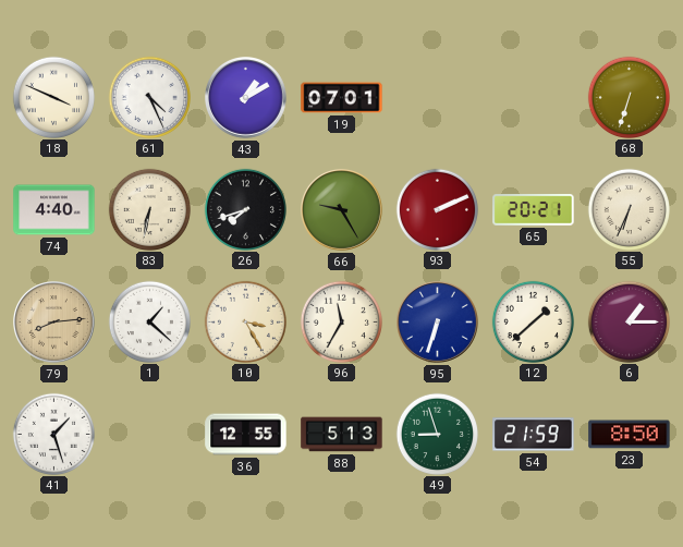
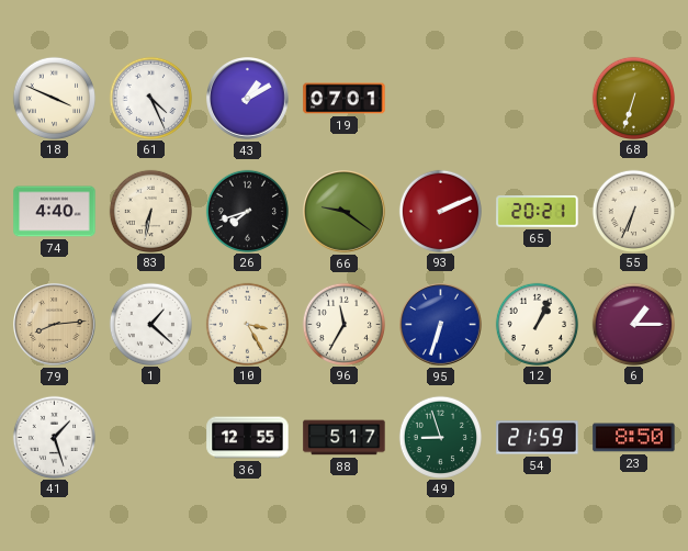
66: 9:25 -> 9:21 (345, 212)
12: 1:38 -> 1:04 (537, 324)
88: 5:13 -> 5:17 (345, 438)
